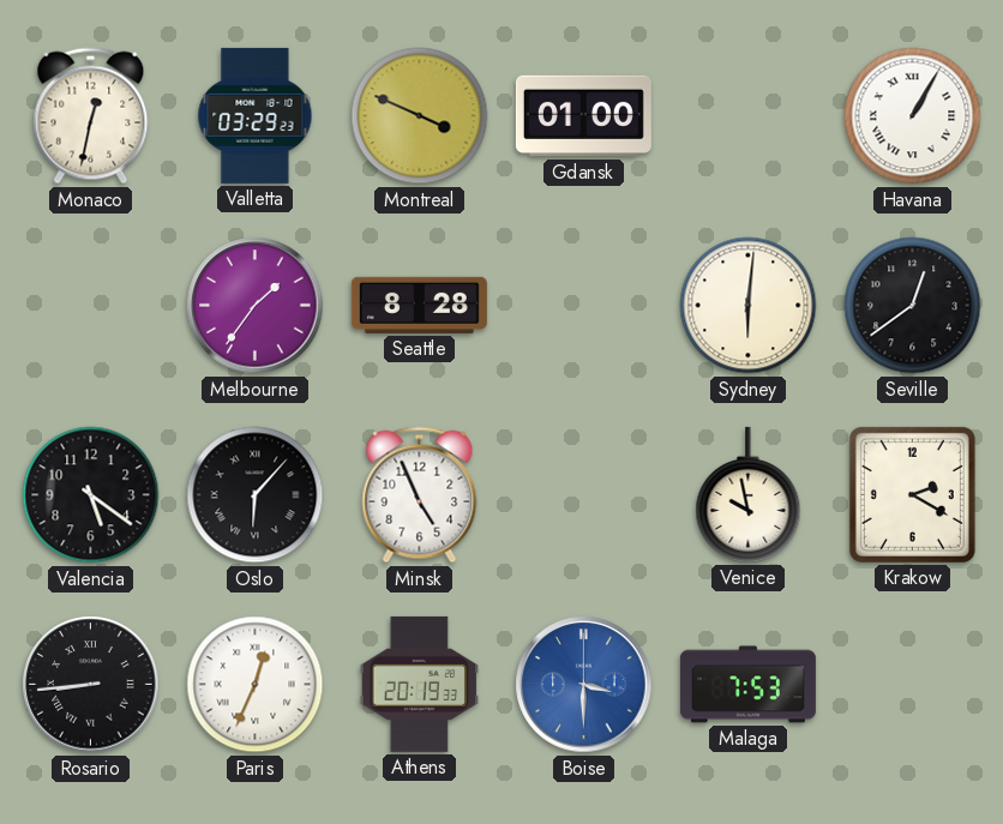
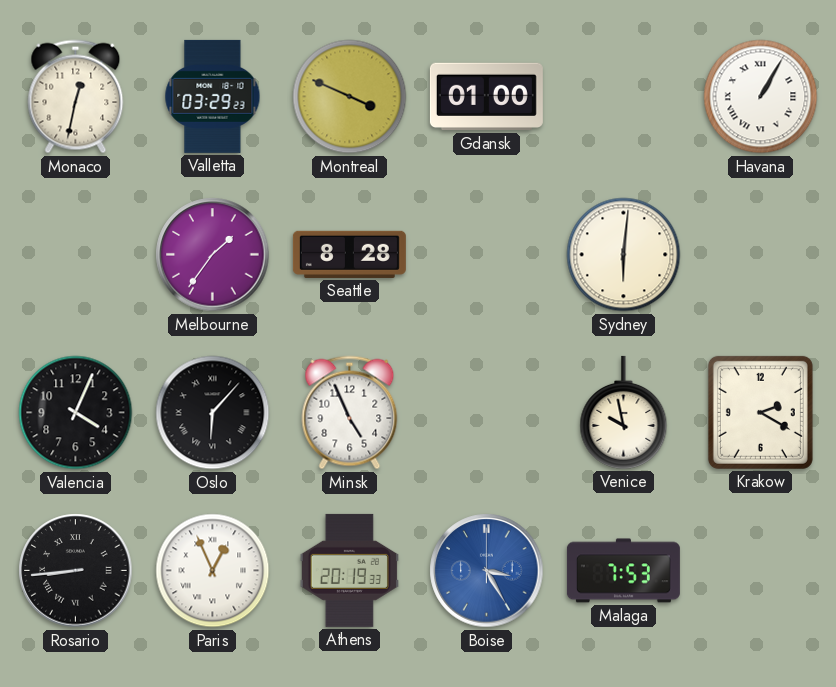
Seville: 12:39 -> none (913, 306)
Valencia: 5:21 -> 4:04 (76, 413)
Paris: 12:34 -> 12:56 (213, 571)
Boise: 3:30 -> 3:25 (487, 571)
